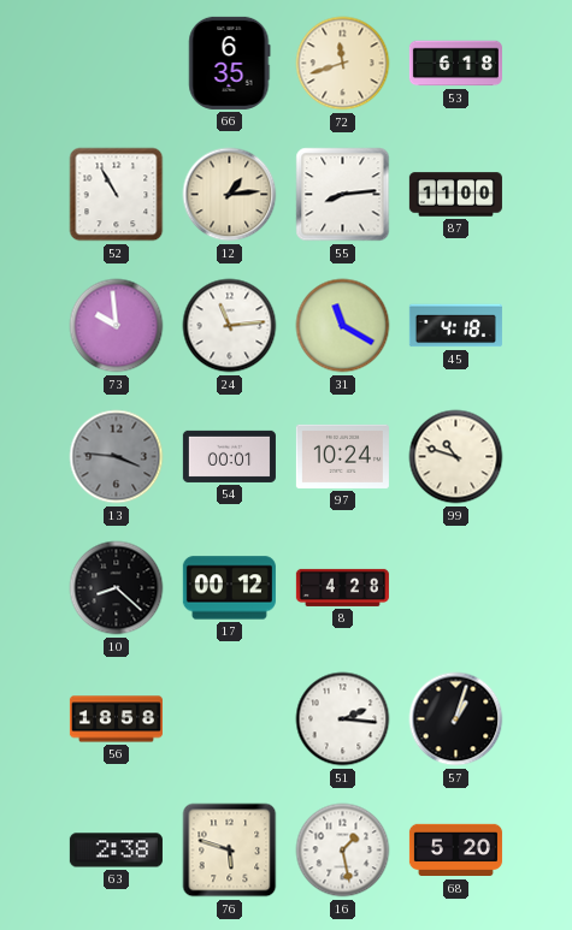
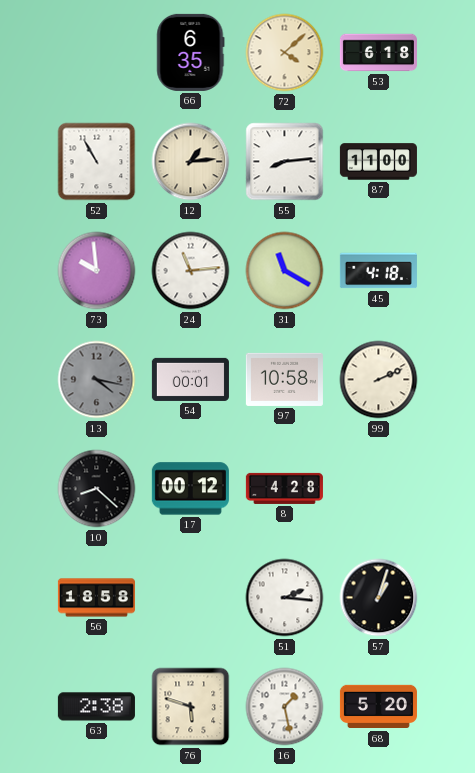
72: 11:42 -> 4:08 (285, 53)
13: 3:46 -> 4:17 (97, 380)
97: 10:24 -> 10:58 (284, 379)
99: 10:48 -> 2:11 (379, 380)
